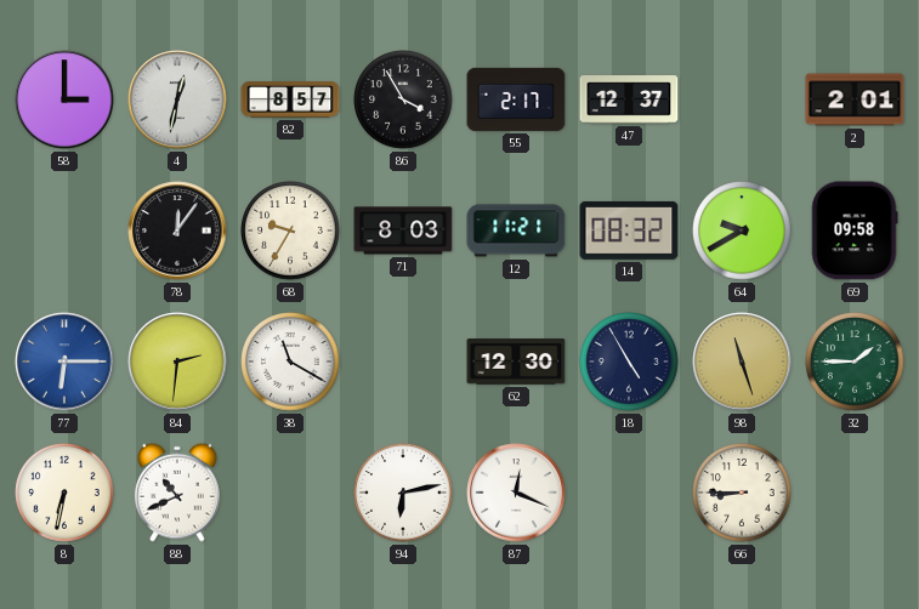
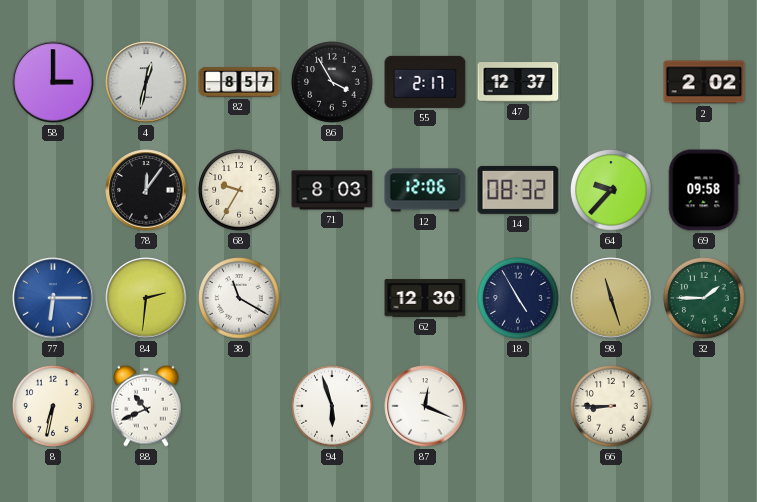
2: 2:01 -> 2:02 (704, 82)
12: 11:21 -> 12:06 (425, 190)
64: 9:40 -> 9:37 (611, 190)
94: 6:13 -> 5:57 (332, 406)
